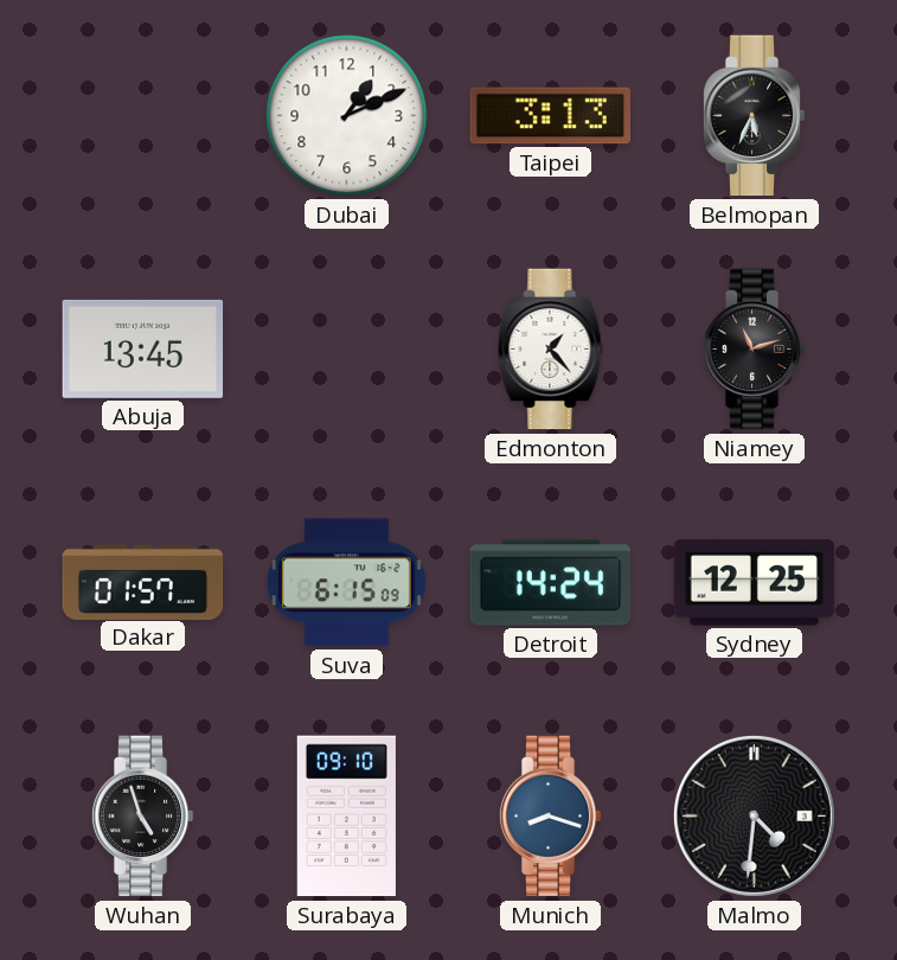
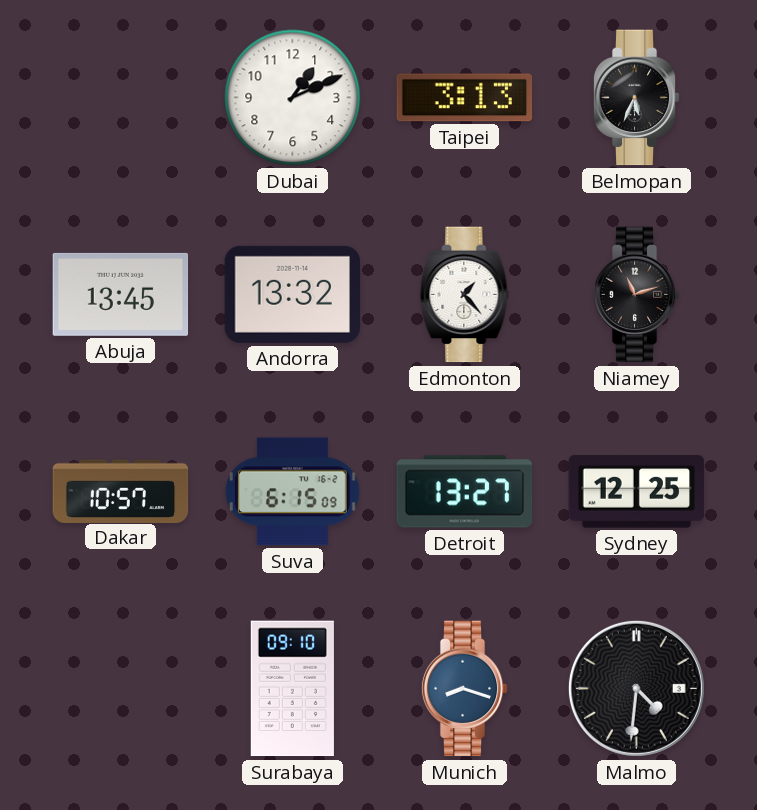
Andorra: none -> 13:32 (293, 294)
Dakar: 01:57 -> 10:57 (121, 491)
Detroit: 14:24 -> 13:27 (465, 492)
Wuhan: 4:57 -> none (142, 817)
